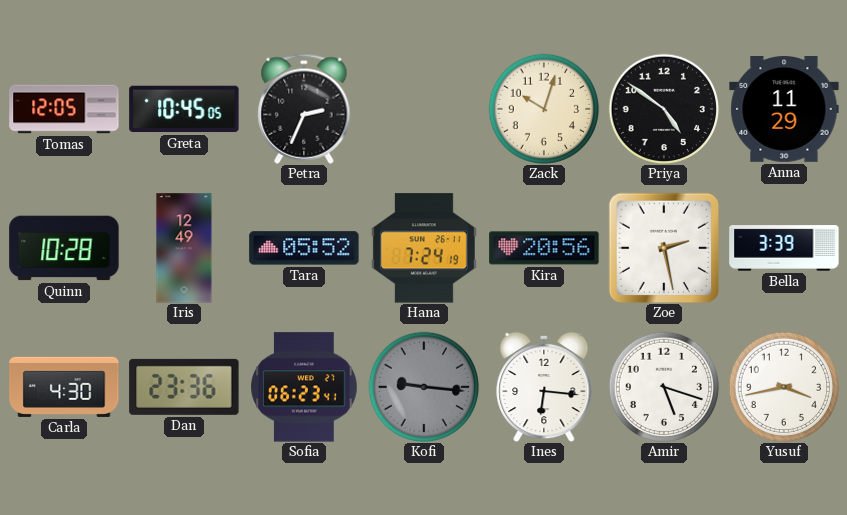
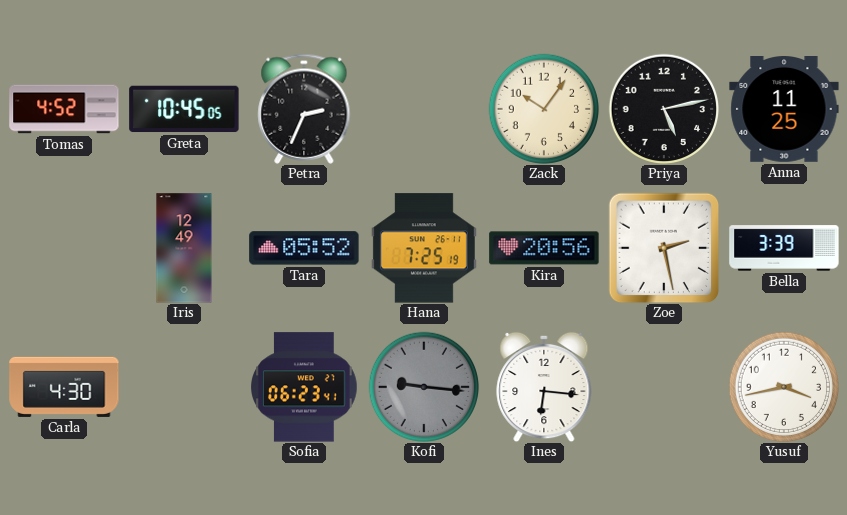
Tomas: 12:05 -> 4:52 (64, 109)
Zack: 10:03 -> 10:06 (544, 109)
Priya: 4:51 -> 5:13 (664, 109)
Anna: 11:29 -> 11:25 (784, 110)
Quinn: 10:28 -> none (64, 248)
Hana: 7:24 -> 7:25 (424, 248)
Dan: 23:36 -> none (184, 387)
Amir: 5:18 -> none (664, 387)
